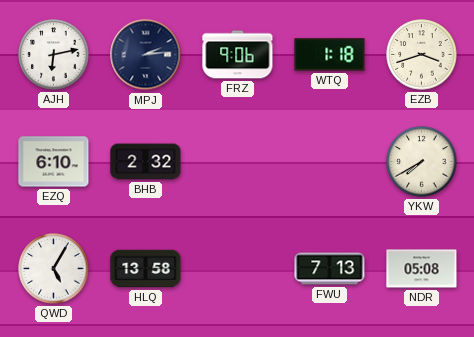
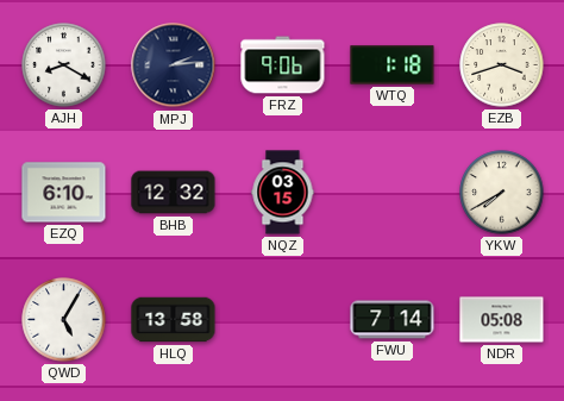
AJH: 6:13 -> 8:20 (64, 65)
BHB: 2:32 -> 12:32 (174, 193)
NQZ: none -> 03:15 (283, 193)
FWU: 7:13 -> 7:14 (393, 320)
